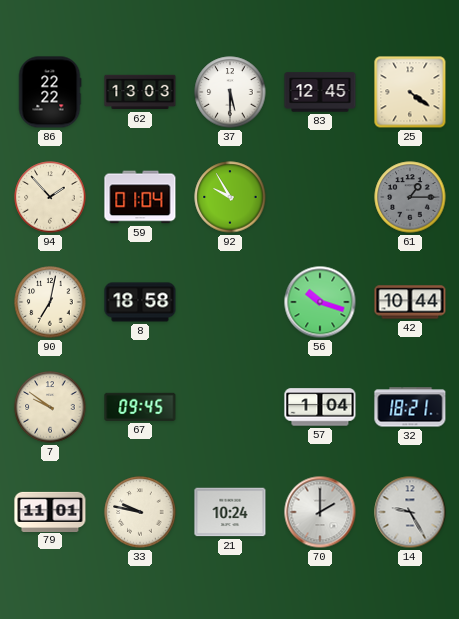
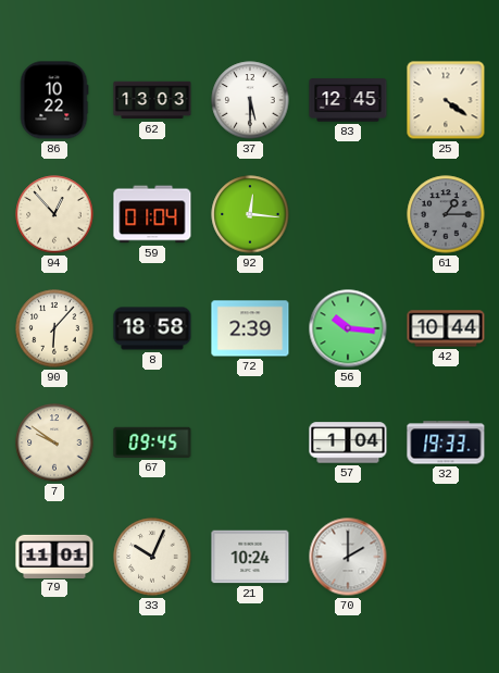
86: 22:22 -> 10:22 (54, 100)
94: 1:53 -> 12:53 (54, 214)
92: 9:55 -> 12:16 (250, 214)
90: 7:02 -> 6:07 (54, 328)
72: none -> 2:39 (250, 328)
56: 10:18 -> 10:16 (348, 328)
32: 18:21 -> 19:33 (446, 443)
33: 9:47 -> 10:04 (152, 557)
14: 9:25 -> none (410, 512)
